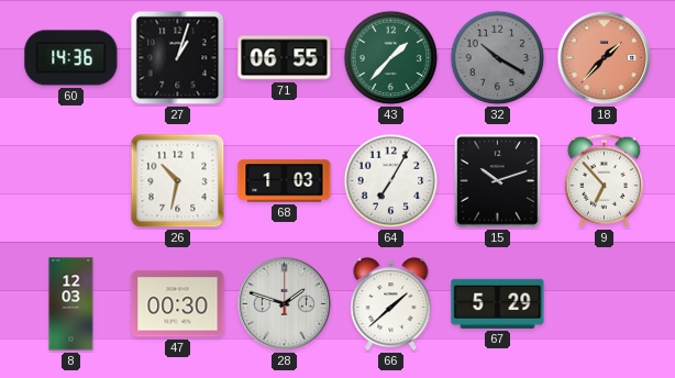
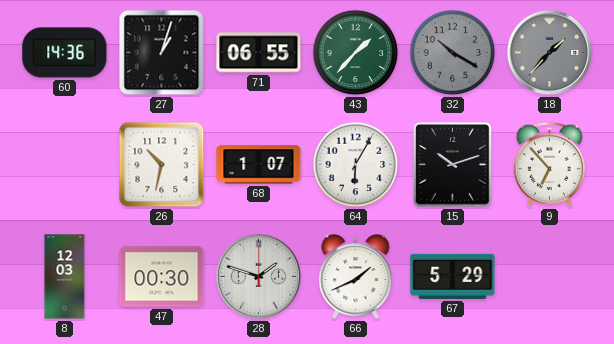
18 dial: salmon -> grey (550, 53)
68: 1:03 -> 1:07 (259, 165)
64: 7:05 -> 6:05 (356, 165)
66: 1:38 -> 1:41 (356, 277)
